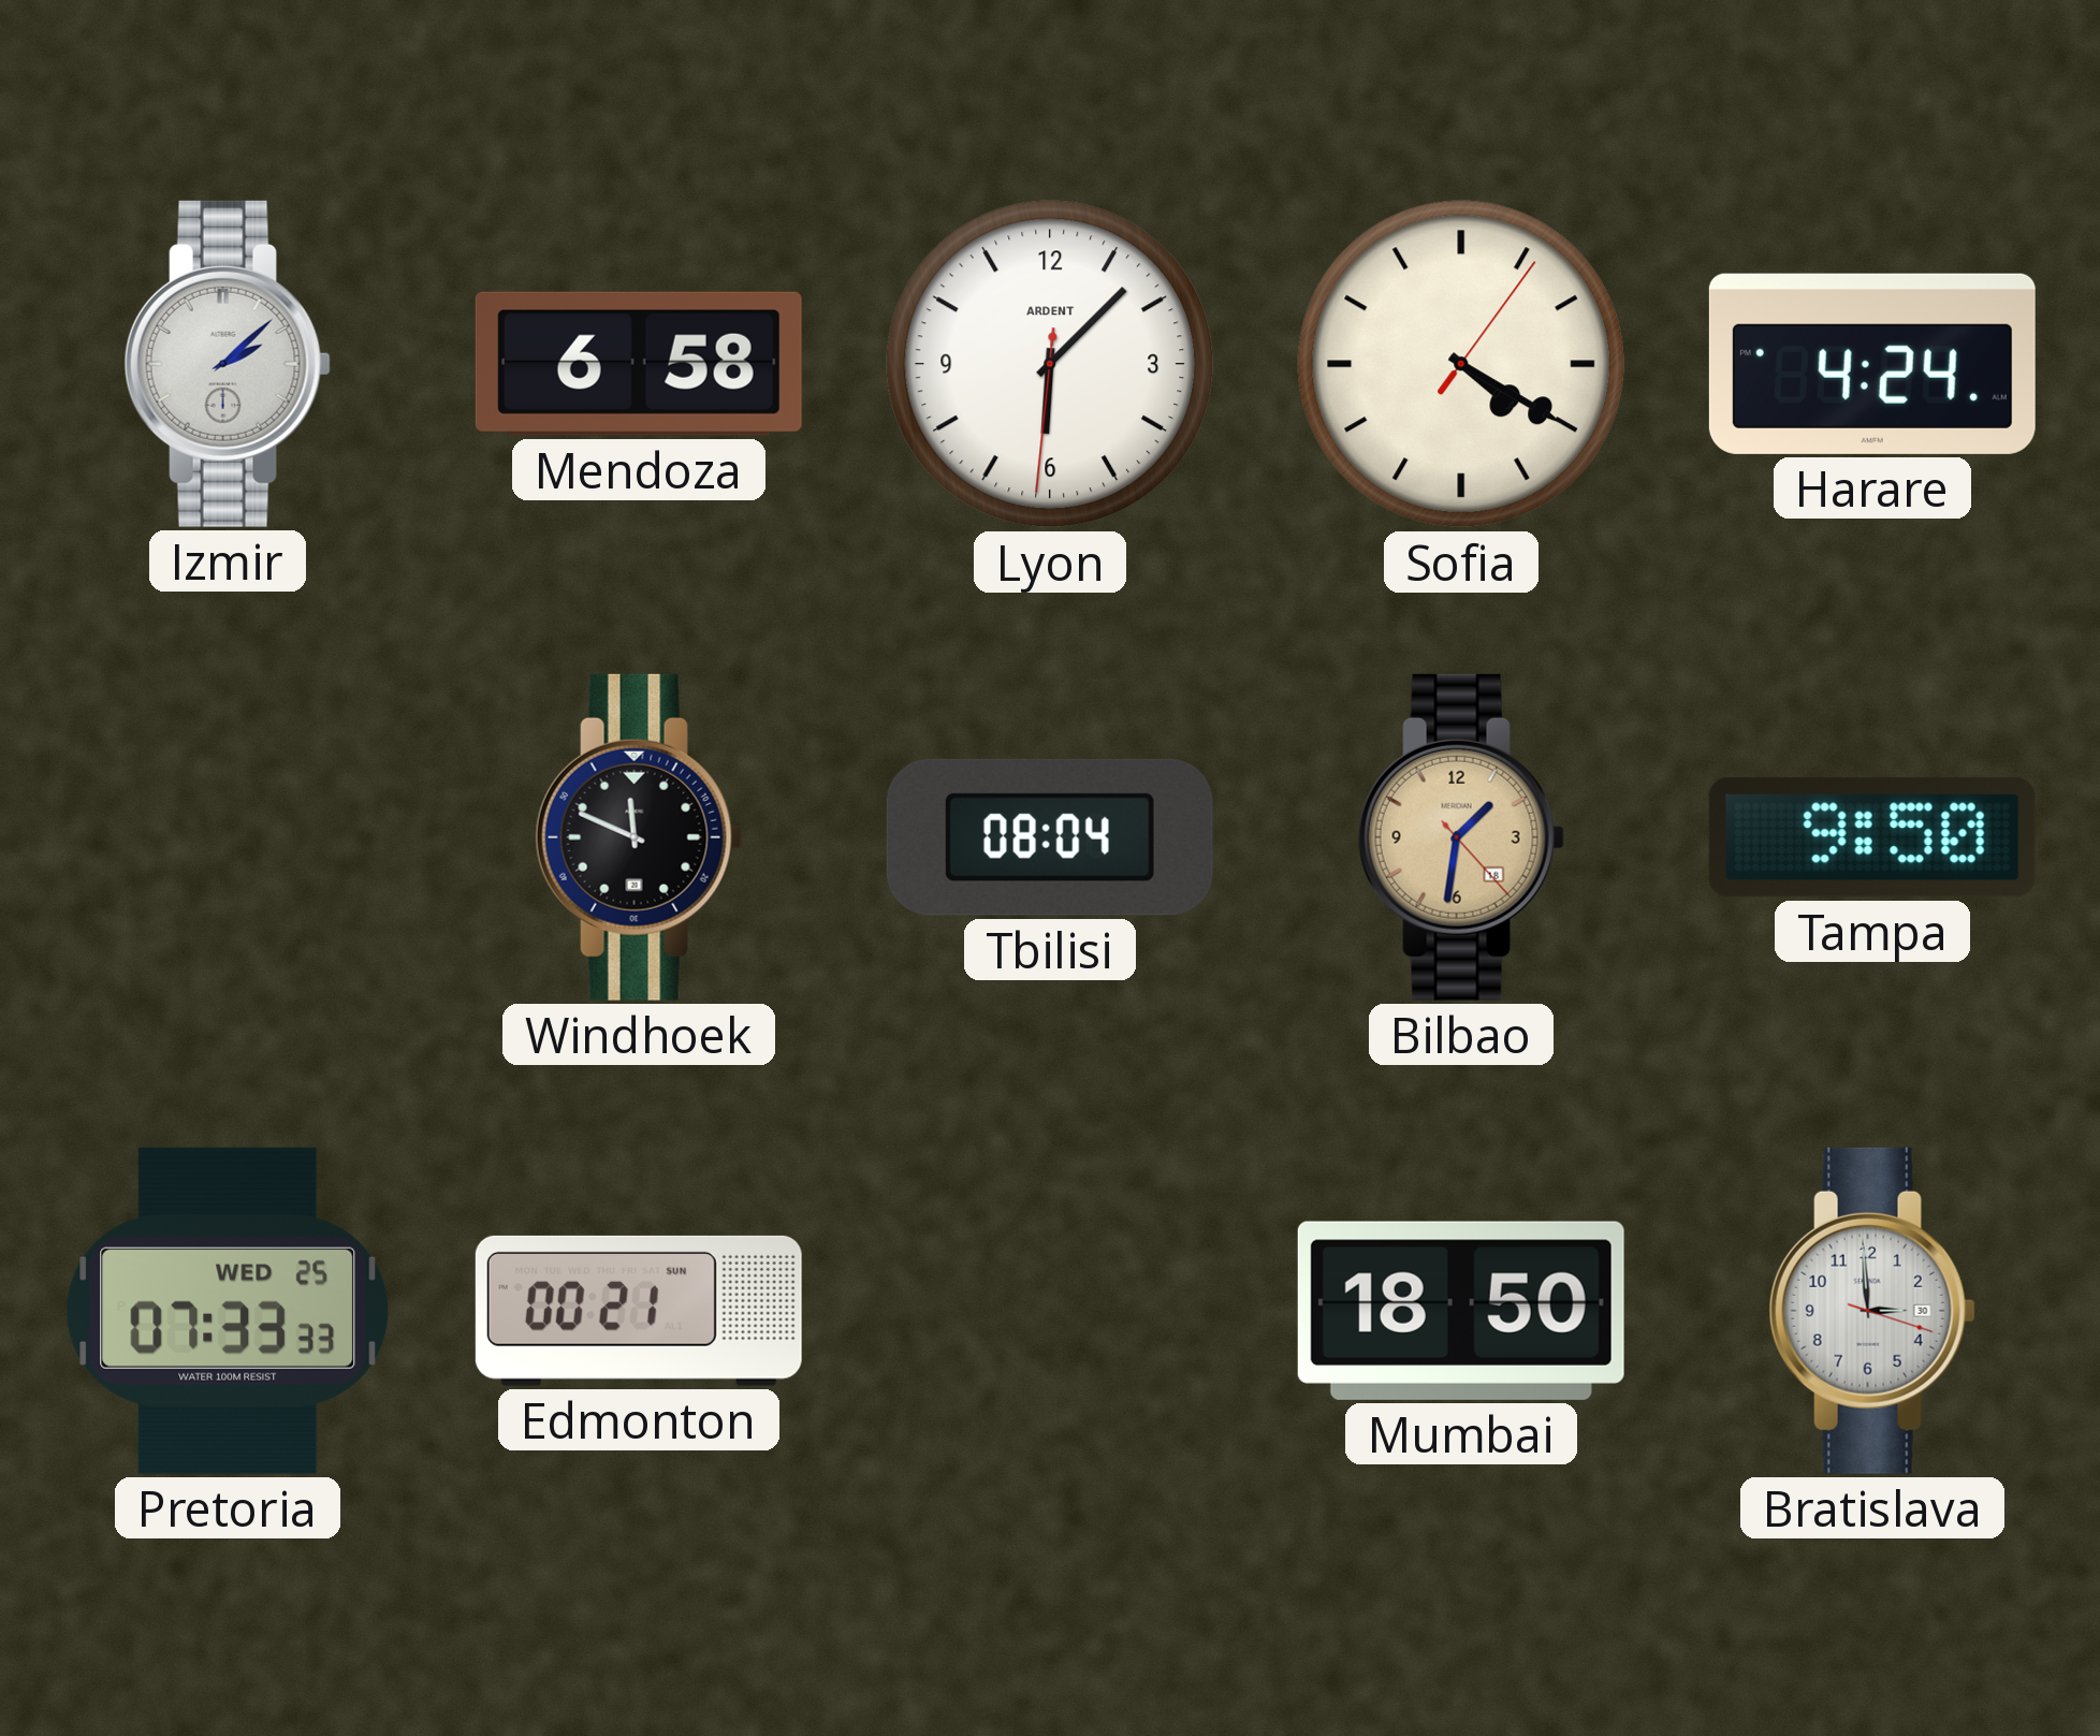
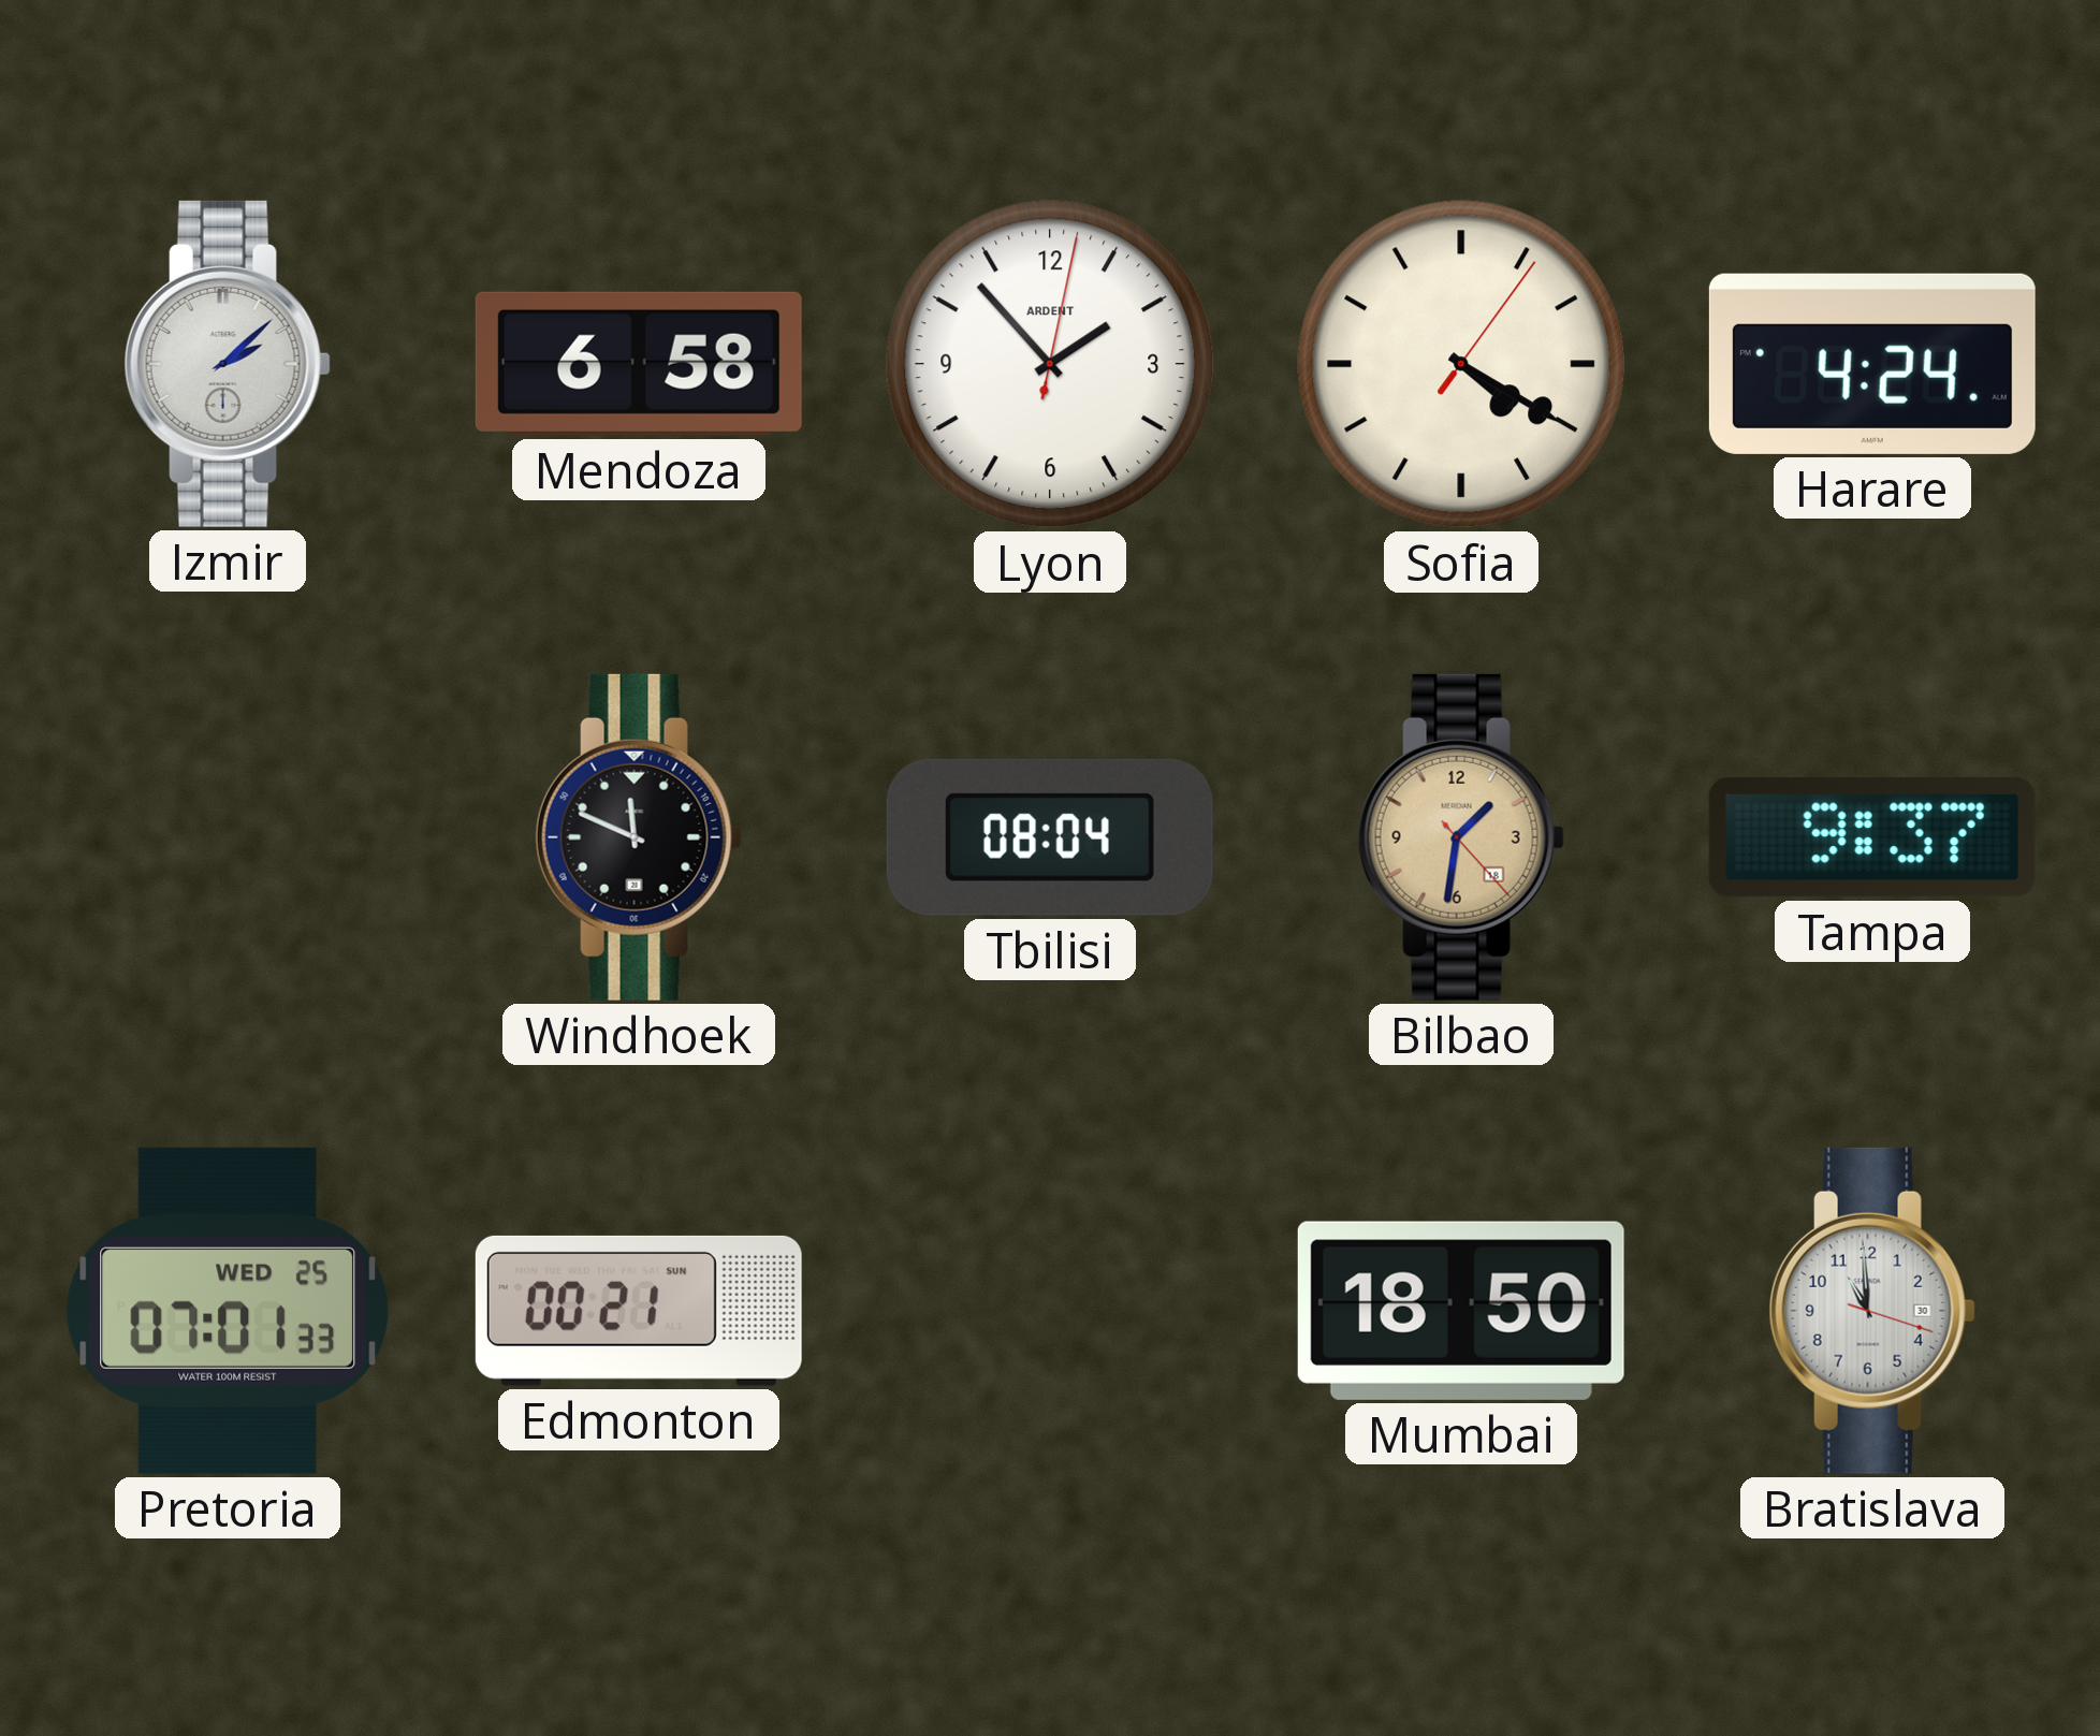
Lyon: 6:07 -> 1:53 (1050, 364)
Tampa: 9:50 -> 9:37 (1872, 837)
Pretoria: 07:33 -> 07:01 (228, 1311)
Bratislava: 2:59 -> 10:59 (1872, 1311)
